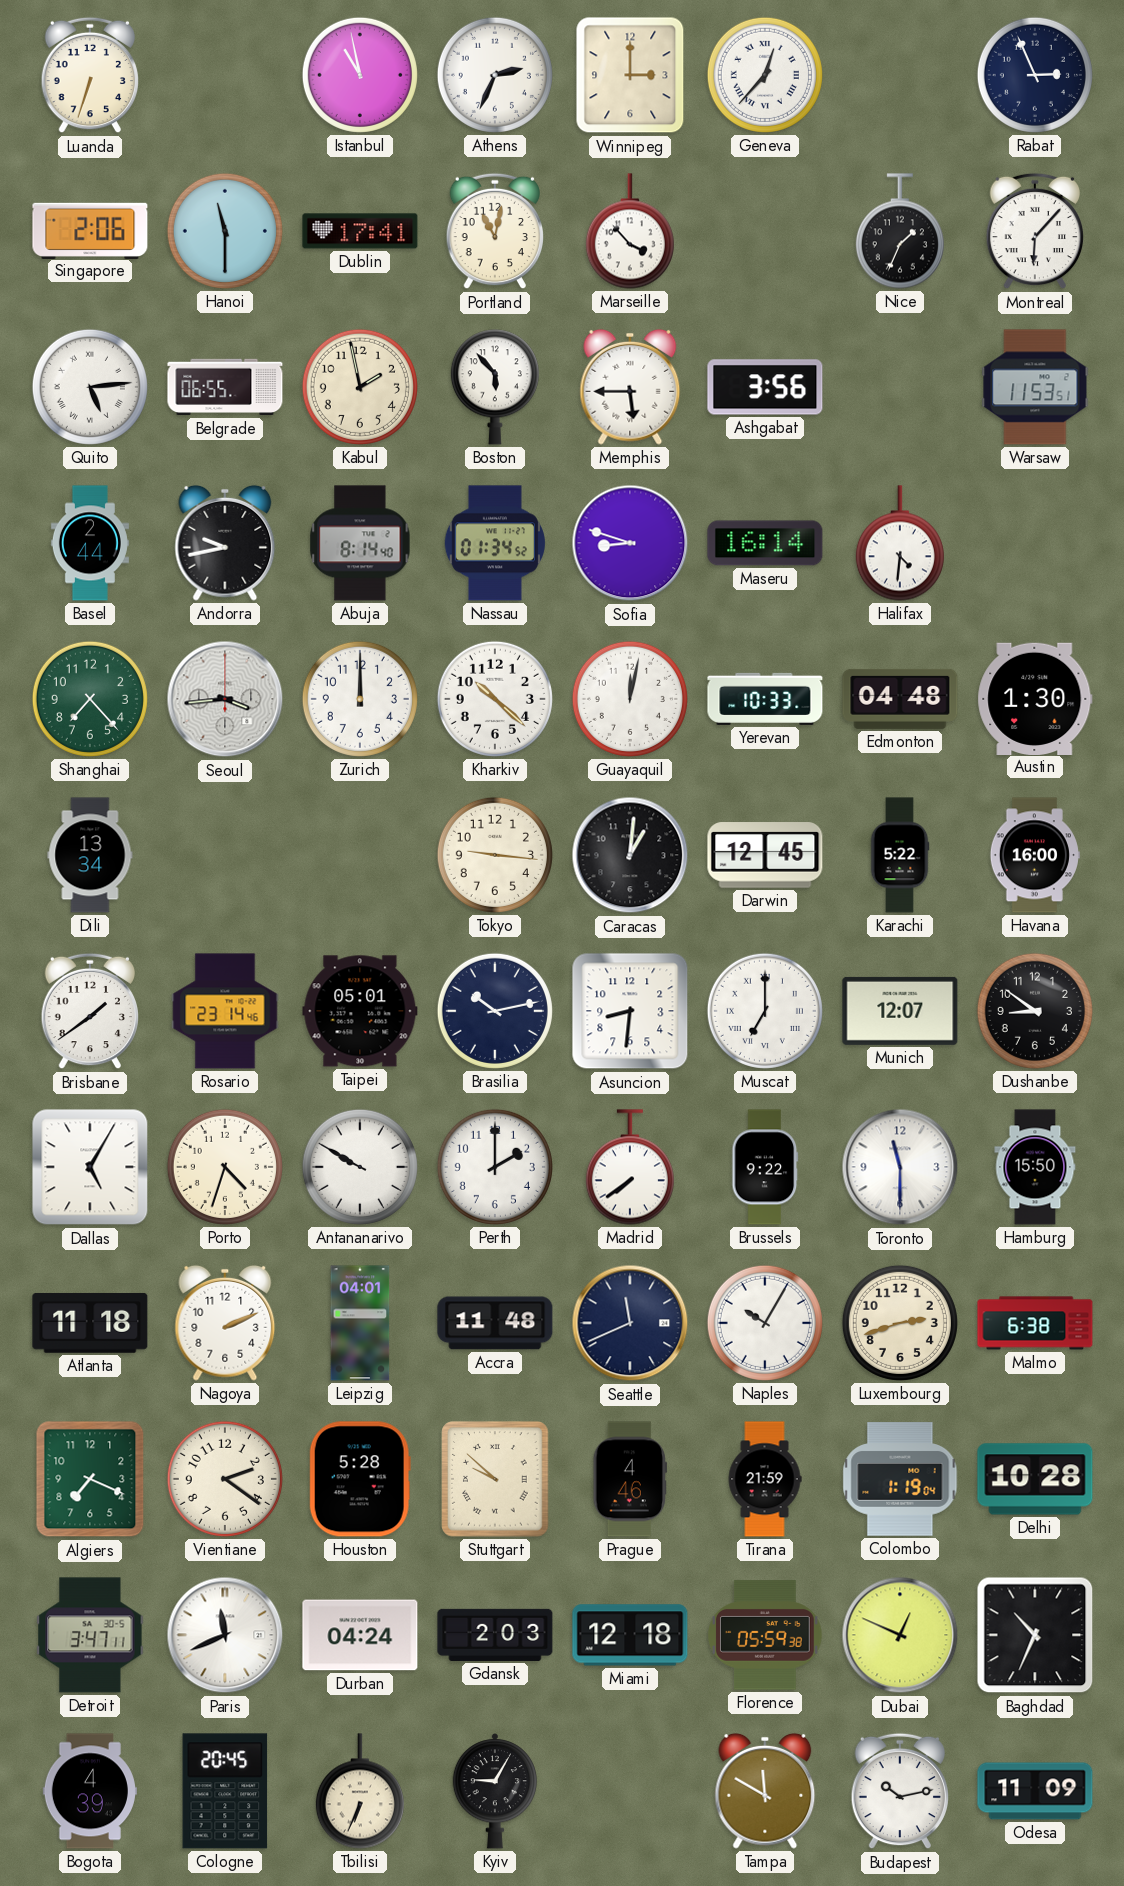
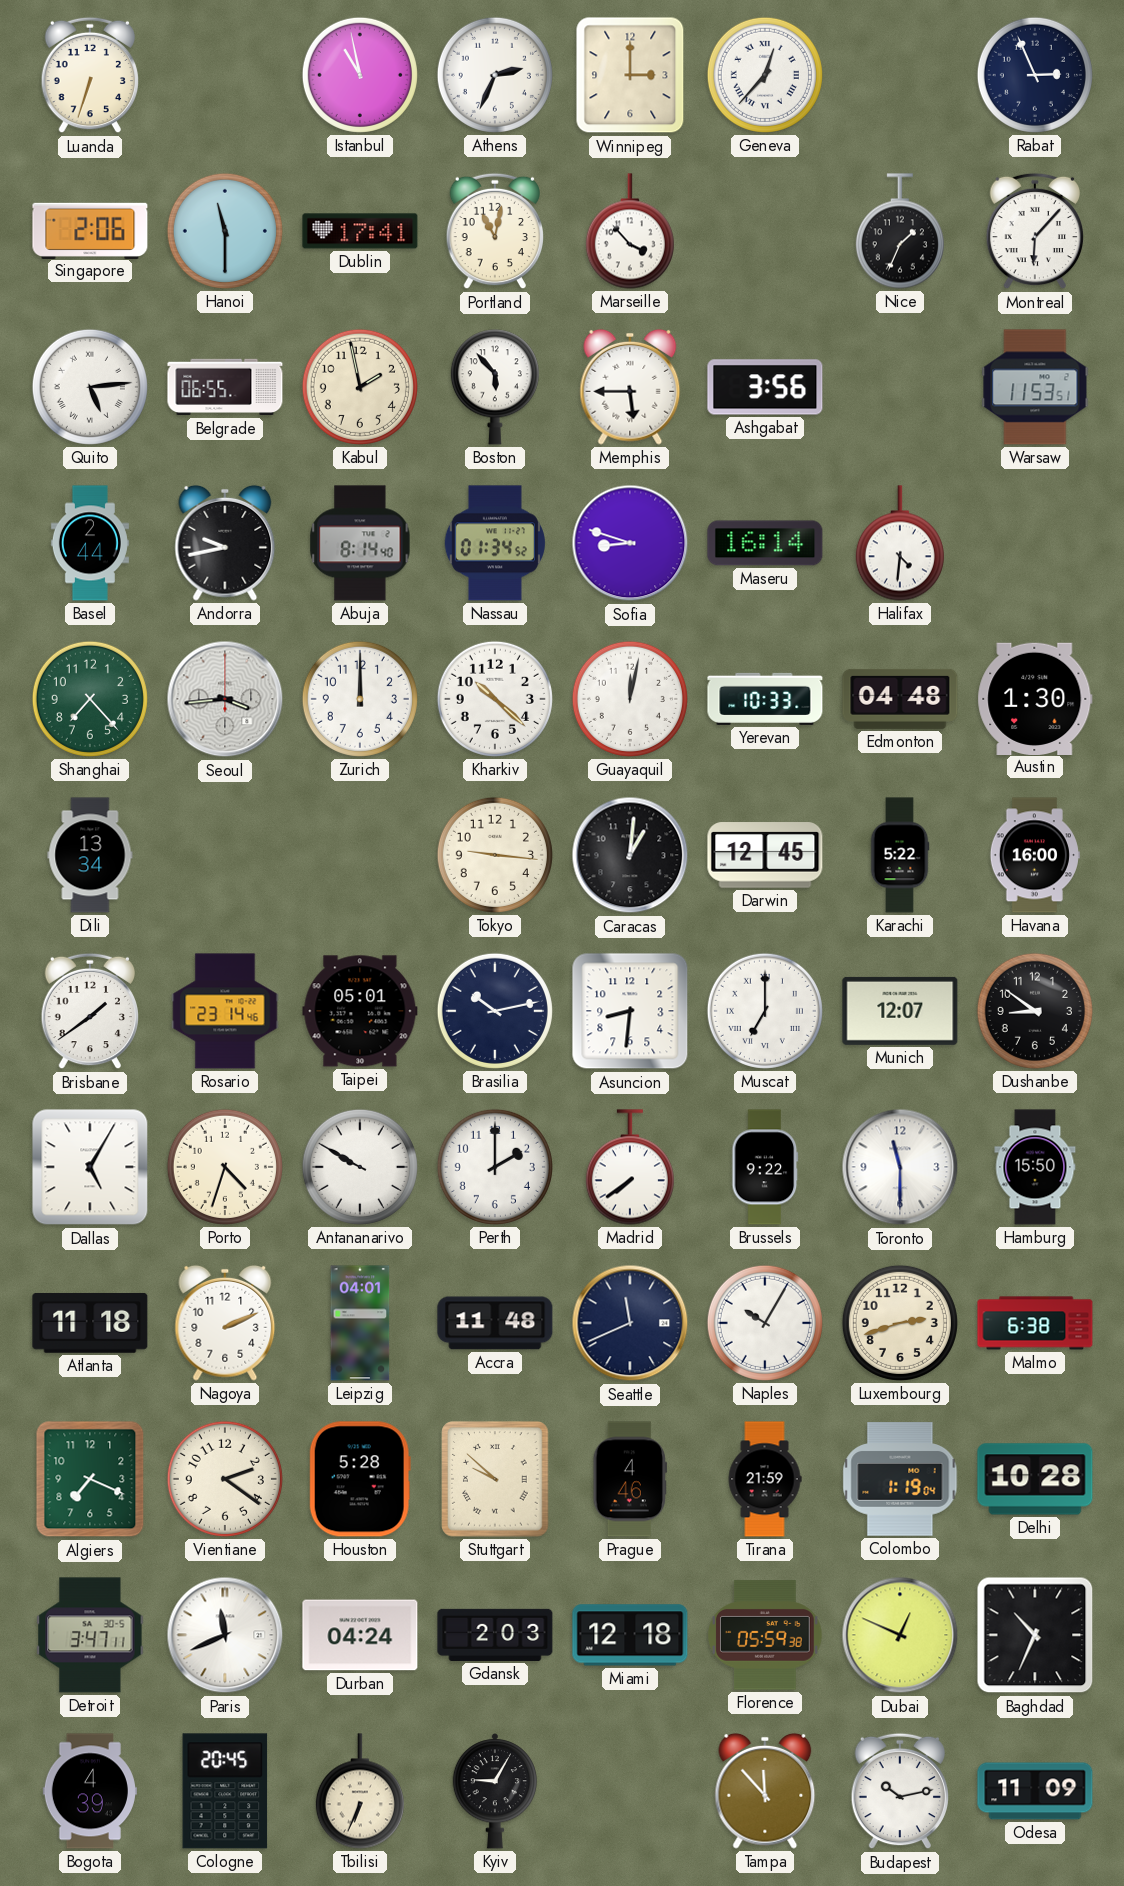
Tampa: 11:50 -> 11:53 (765, 1791)
